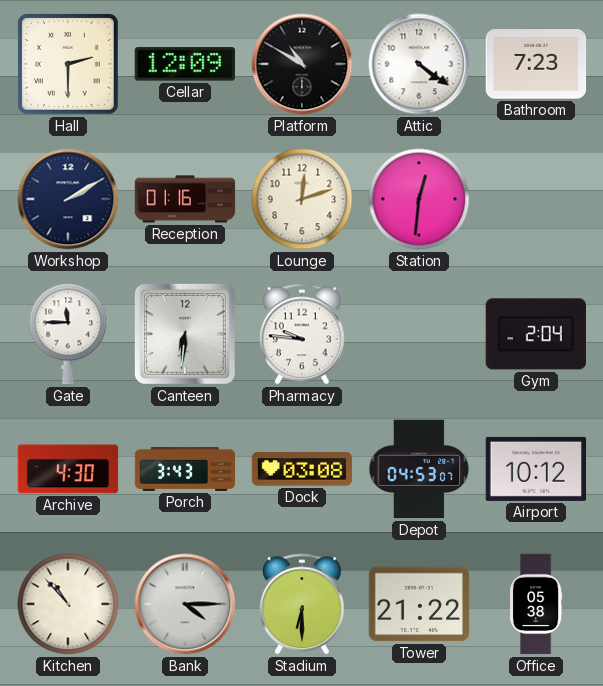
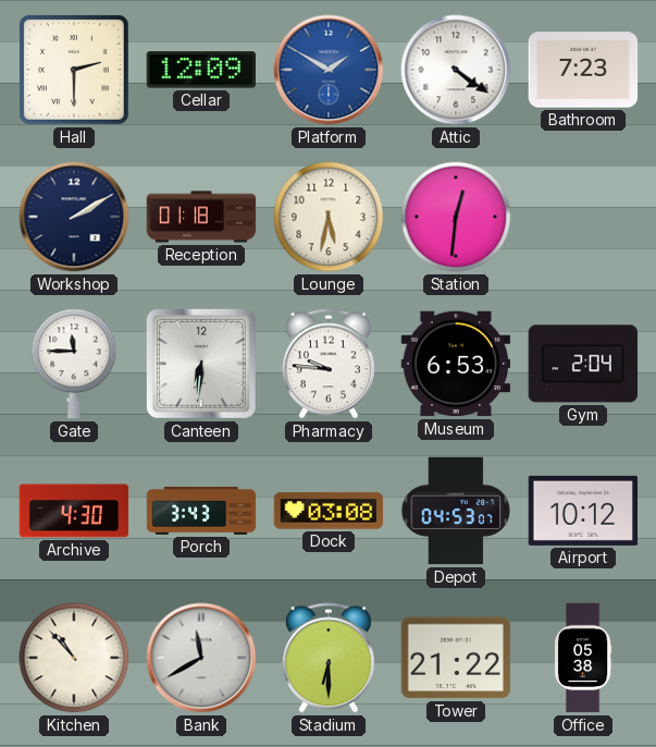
Platform: 10:50 -> 1:50 (329, 70)
Platform dial: black -> blue (329, 70)
Reception: 01:16 -> 01:18 (201, 217)
Lounge: 12:12 -> 5:32 (329, 217)
Museum: none -> 6:53 (456, 364)
Bank: 4:15 -> 11:40 (201, 658)
